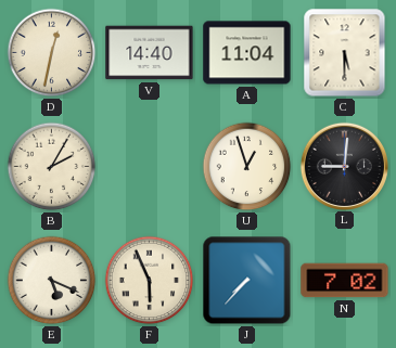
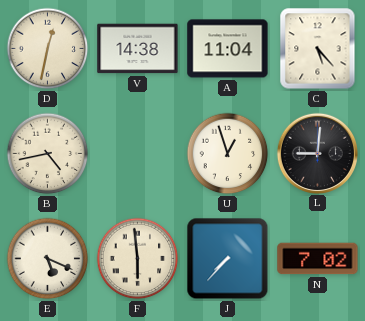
V: 14:40 -> 14:38 (138, 49)
C: 5:30 -> 5:23 (318, 49)
B: 2:05 -> 4:43 (48, 154)
F: 5:56 -> 5:59 (138, 259)
